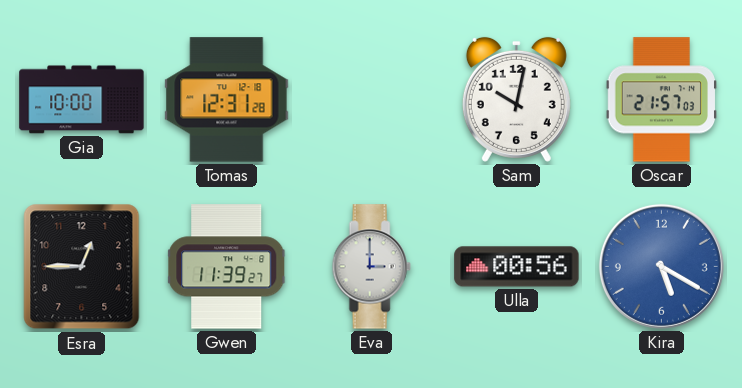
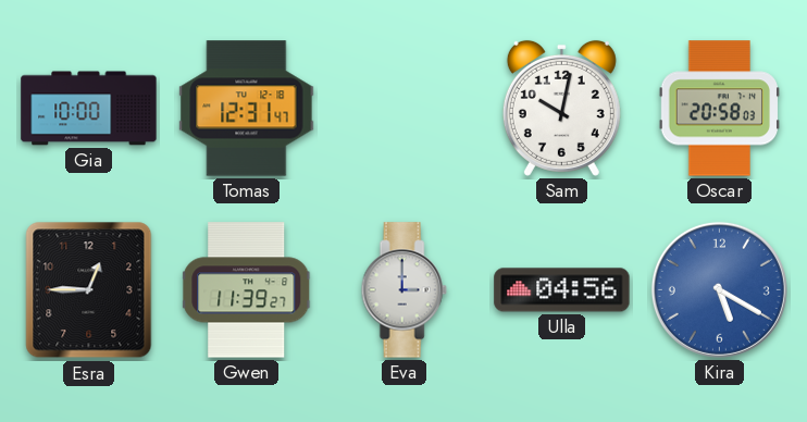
Tomas: 12:31:28 -> 12:31:47 (247, 109)
Oscar: 21:57 -> 20:58 (719, 109)
Ulla: 00:56 -> 04:56 (562, 290)
